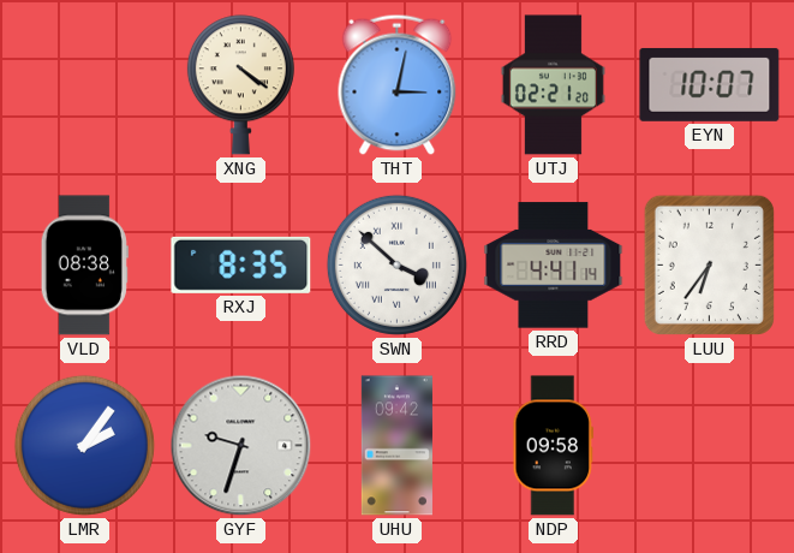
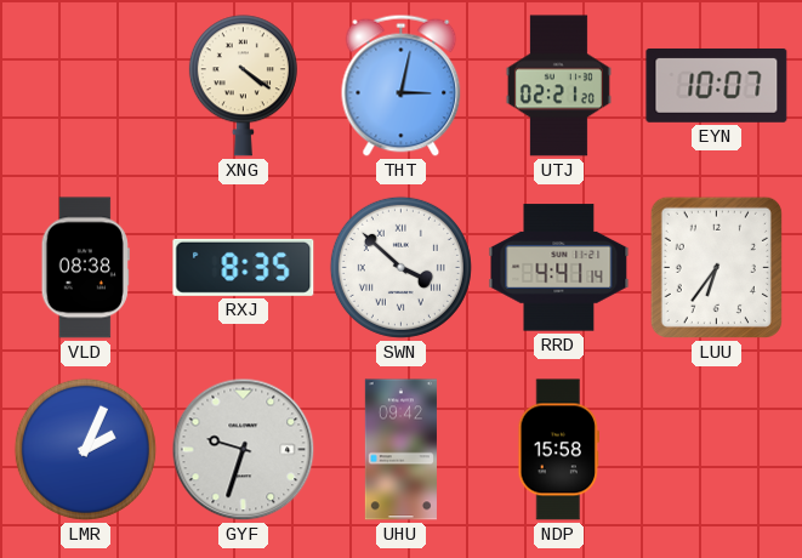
LMR: 2:06 -> 2:04 (85, 449)
NDP: 09:58 -> 15:58 (558, 450)
